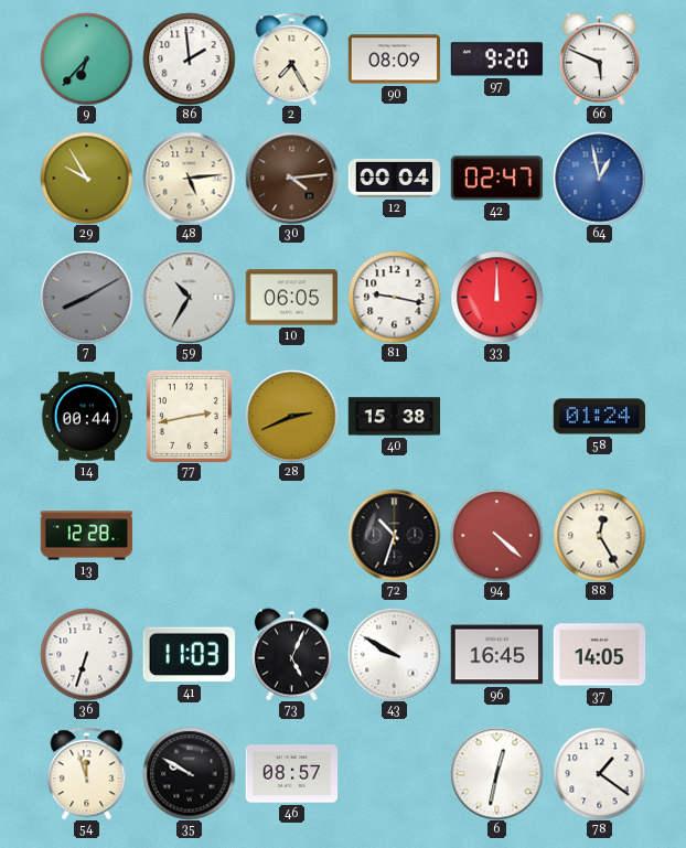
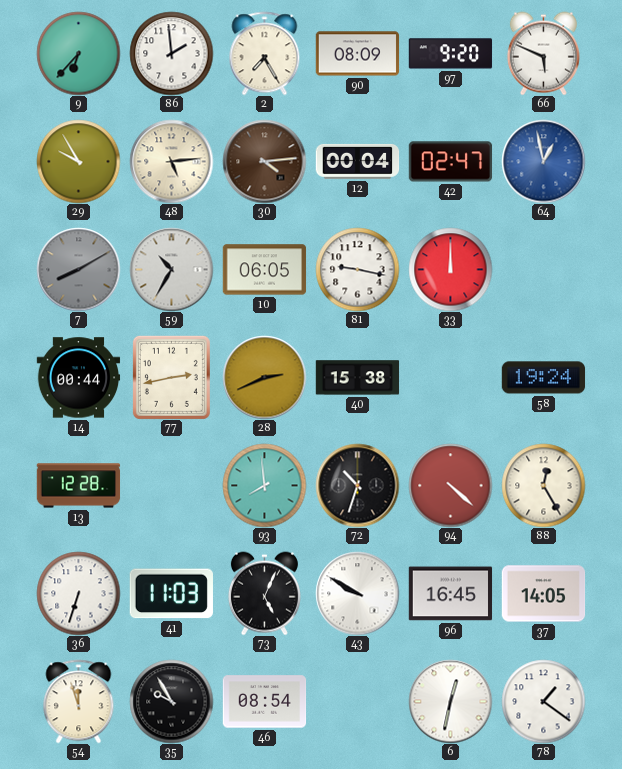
58: 01:24 -> 19:24 (543, 378)
93: none -> 7:59 (264, 485)
35: 9:50 -> 9:55 (171, 701)
46: 08:57 -> 08:54 (264, 702)
